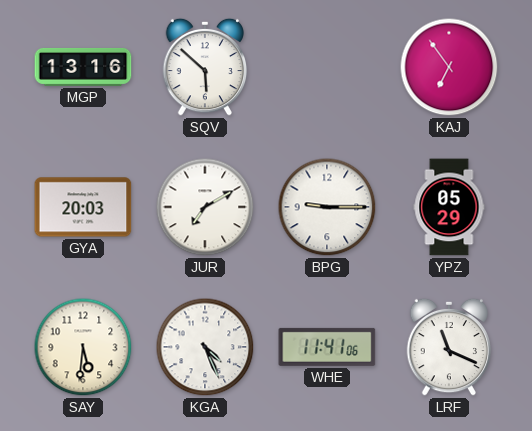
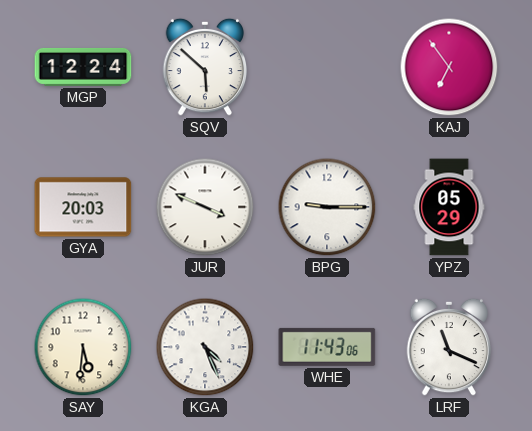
MGP: 13:16 -> 12:24 (83, 67)
JUR: 7:10 -> 3:49 (205, 207)
WHE: 11:41 -> 11:43 (327, 347)
